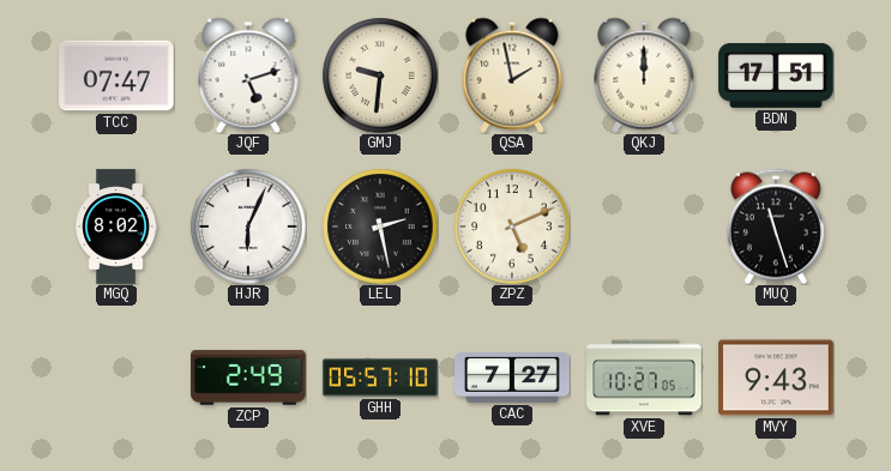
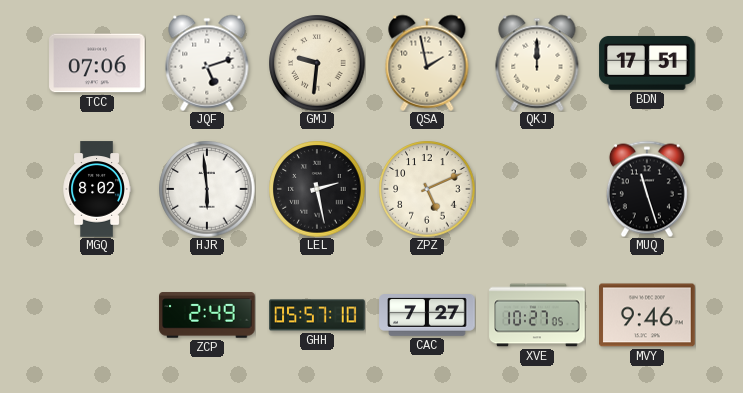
TCC: 07:47 -> 07:06 (97, 63)
HJR: 6:04 -> 5:59 (207, 189)
MVY: 9:43 -> 9:46 (647, 315)
